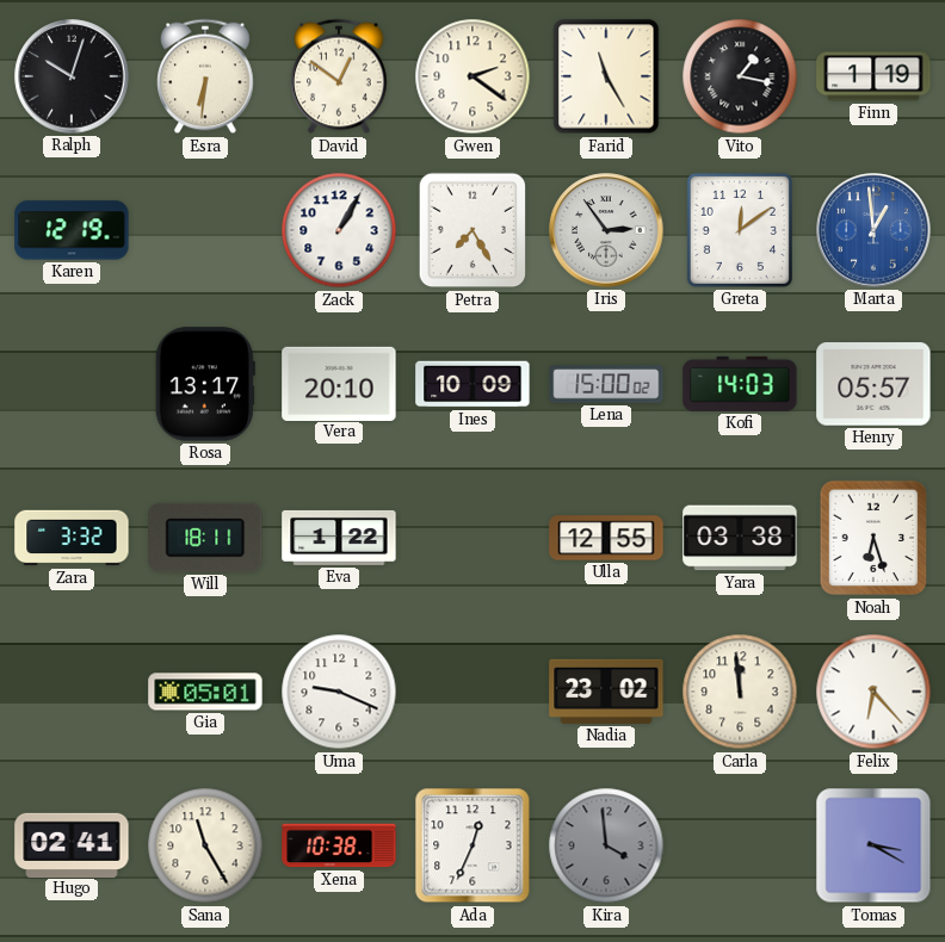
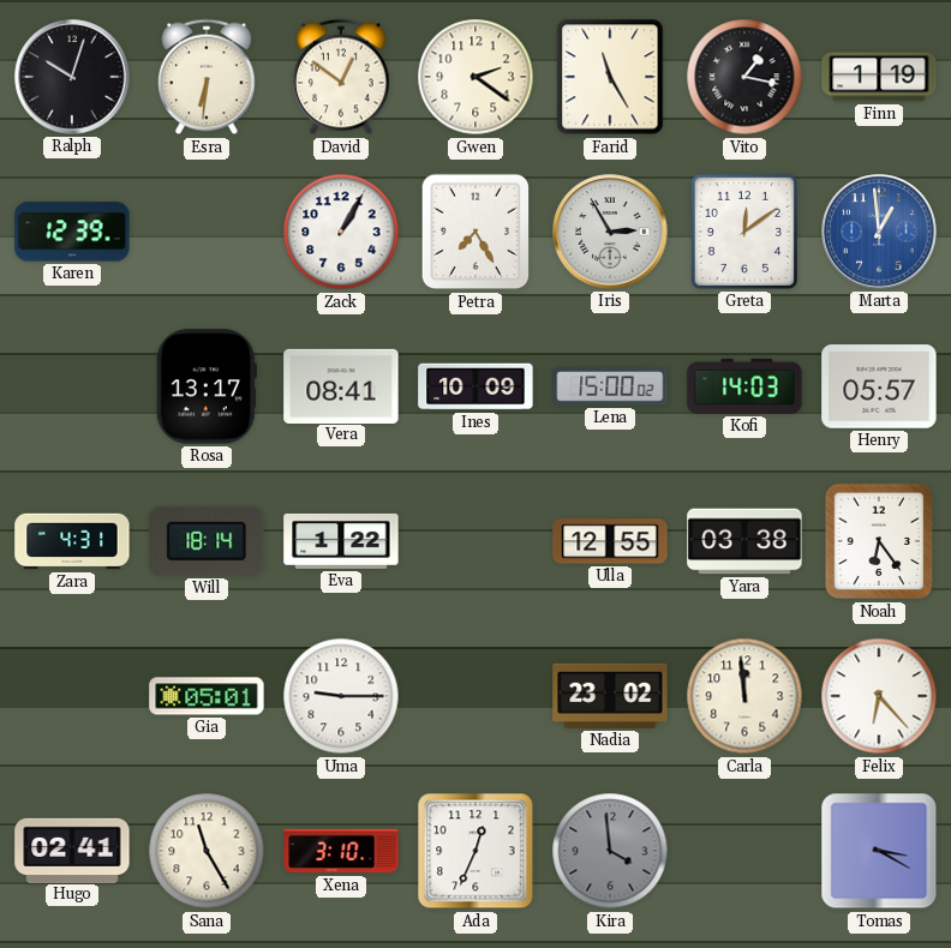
Karen: 12:19 -> 12:39 (72, 232)
Iris: 2:54 -> 2:55 (610, 232)
Vera: 20:10 -> 08:41 (341, 385)
Zara: 3:32 -> 4:31 (72, 541)
Will: 18:11 -> 18:14 (207, 541)
Noah: 6:27 -> 6:24 (879, 541)
Uma: 9:19 -> 9:15 (341, 696)
Xena: 10:38 -> 3:10 (341, 851)
